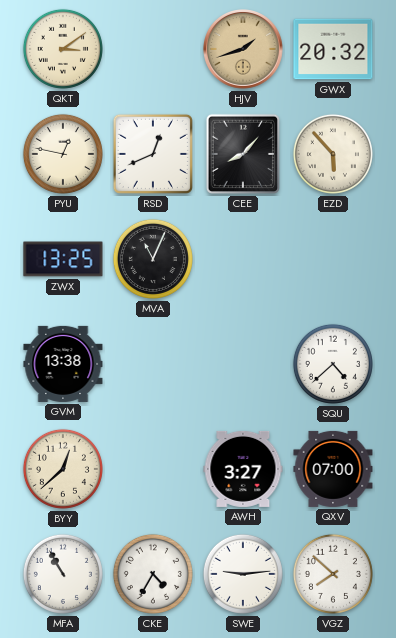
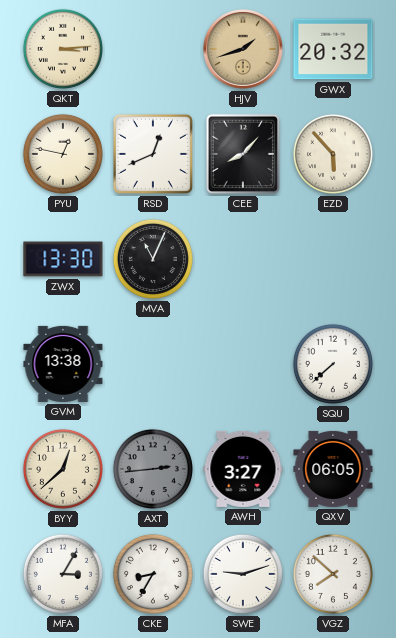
QKT: 3:09 -> 3:14 (63, 49)
ZWX: 13:25 -> 13:30 (63, 259)
SQU: 4:38 -> 7:38 (333, 364)
AXT: none -> 2:44 (153, 469)
QXV: 07:00 -> 06:05 (333, 469)
MFA: 10:55 -> 3:05 (63, 574)
CKE: 4:35 -> 8:35 (153, 574)
SWE: 9:14 -> 9:12 (243, 574)
